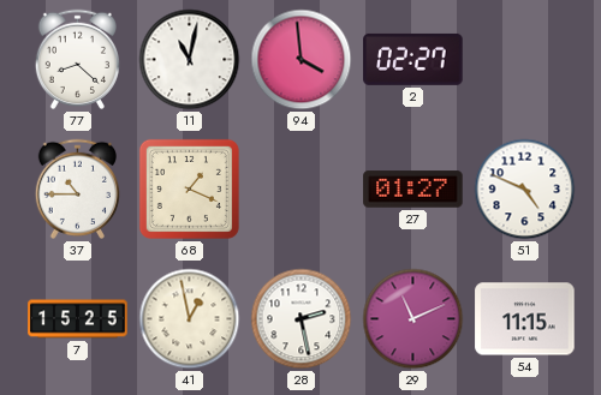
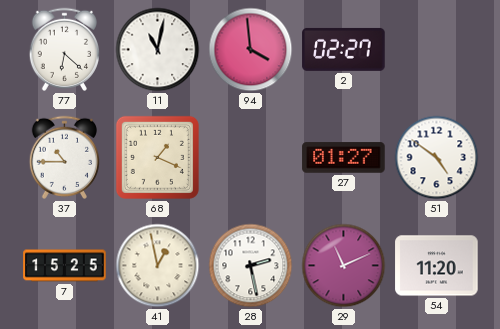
77: 8:22 -> 6:22 (64, 49)
51: 4:49 -> 4:51 (437, 158)
54: 11:15 -> 11:20 (437, 266)
